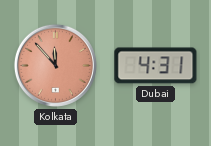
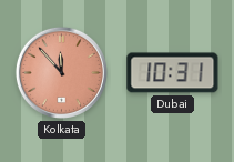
Dubai: 4:31 -> 10:31 (173, 73)
